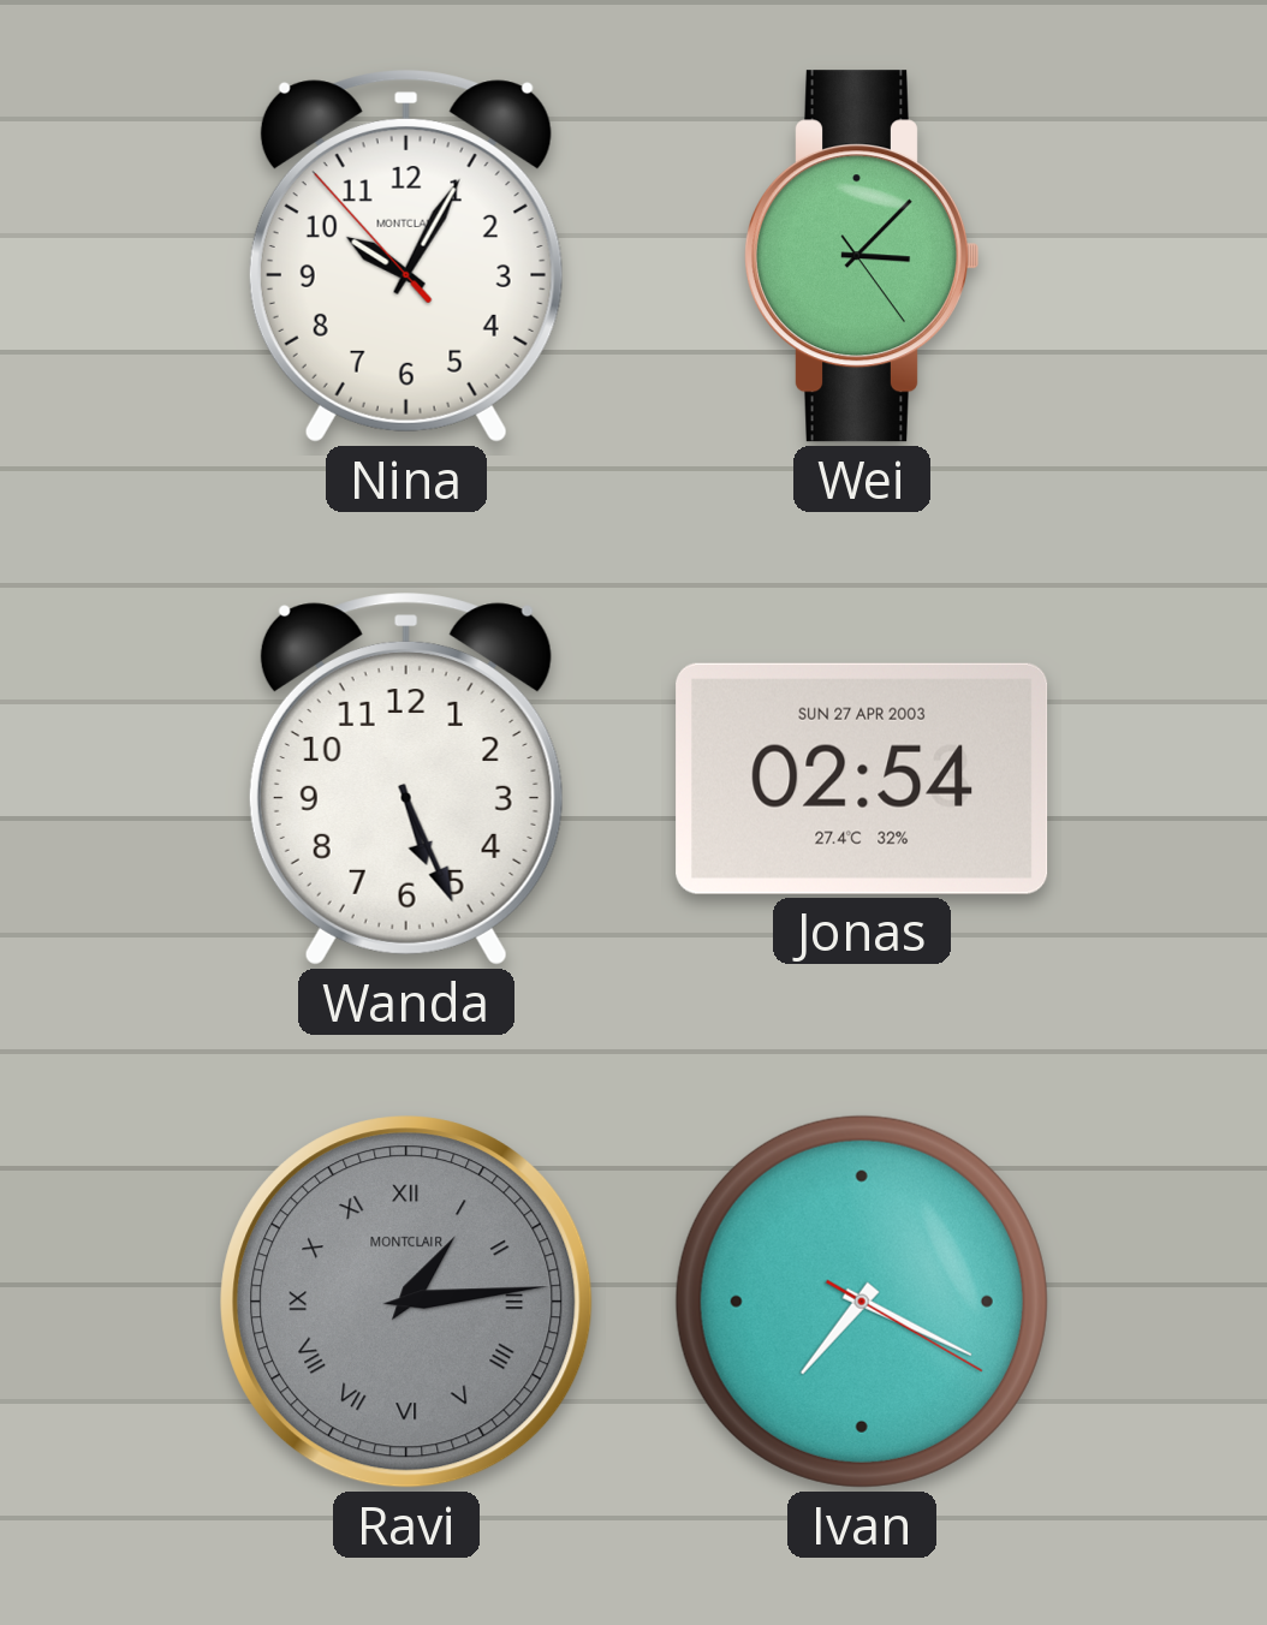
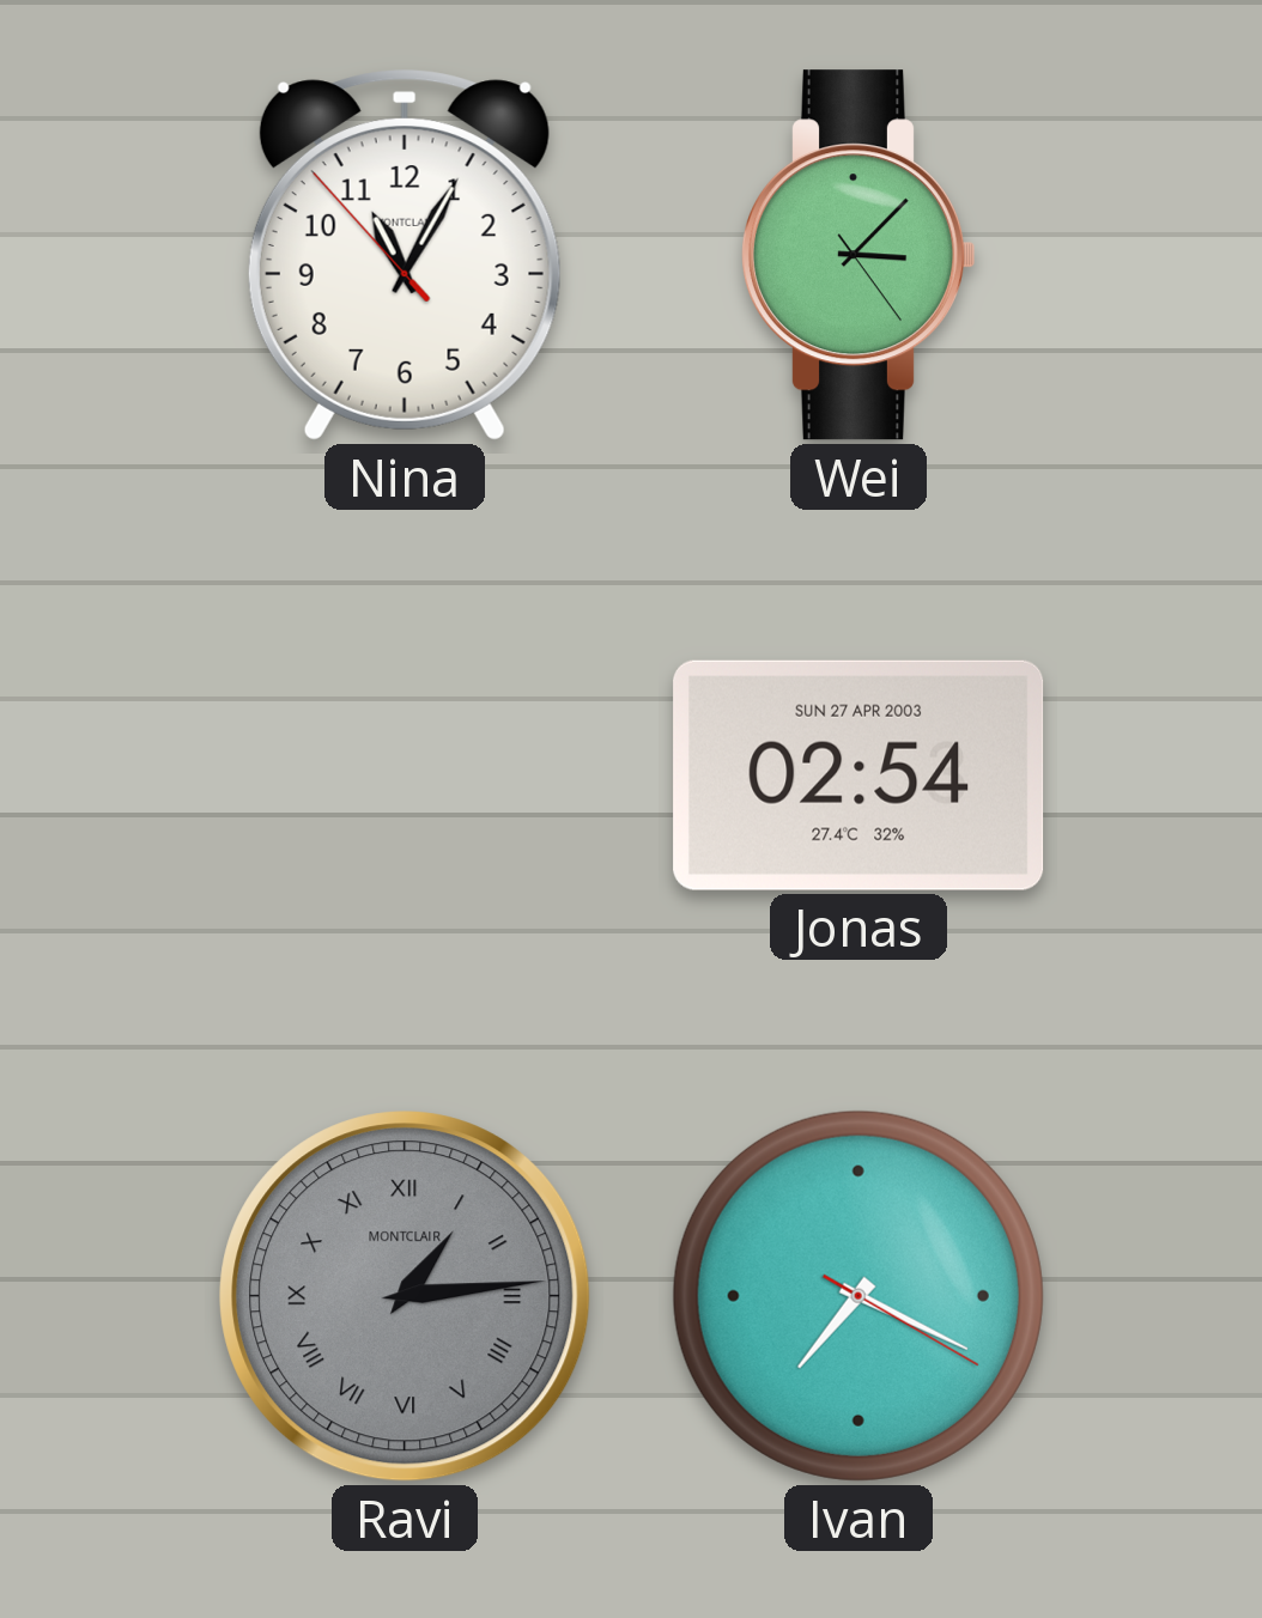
Nina: 10:04 -> 11:04 (405, 255)
Wanda: 5:26 -> none (406, 779)
